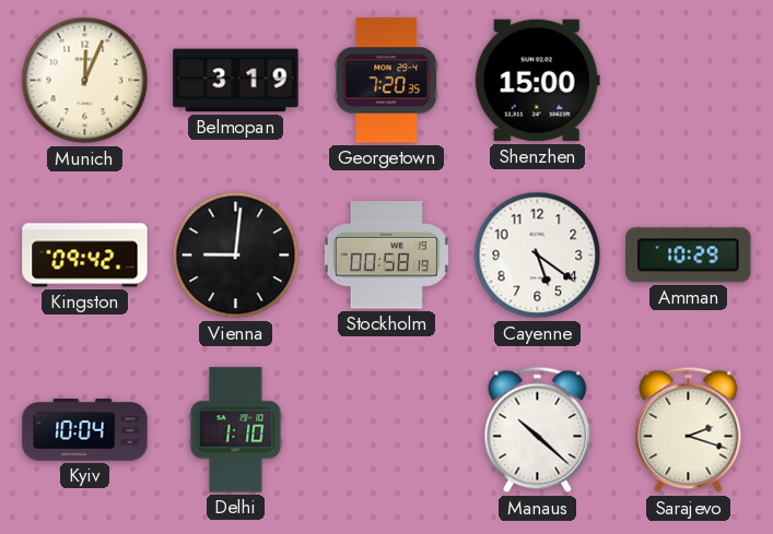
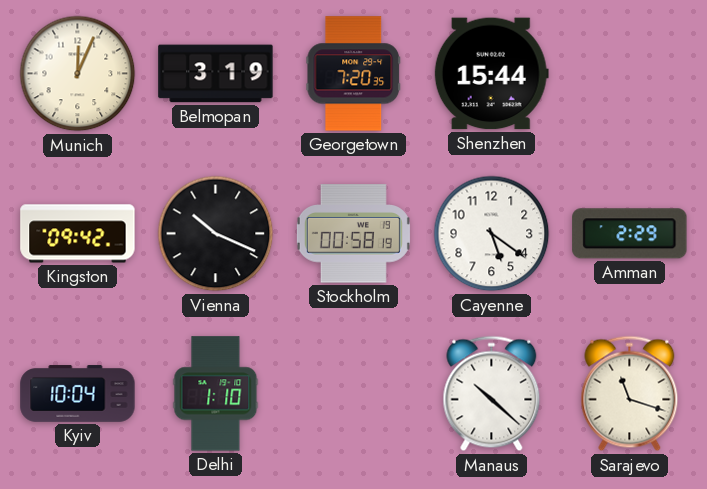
Shenzhen: 15:00 -> 15:44 (491, 74)
Vienna: 9:01 -> 10:19 (216, 234)
Amman: 10:29 -> 2:29 (630, 234)
Sarajevo: 2:18 -> 11:18 (630, 394)
